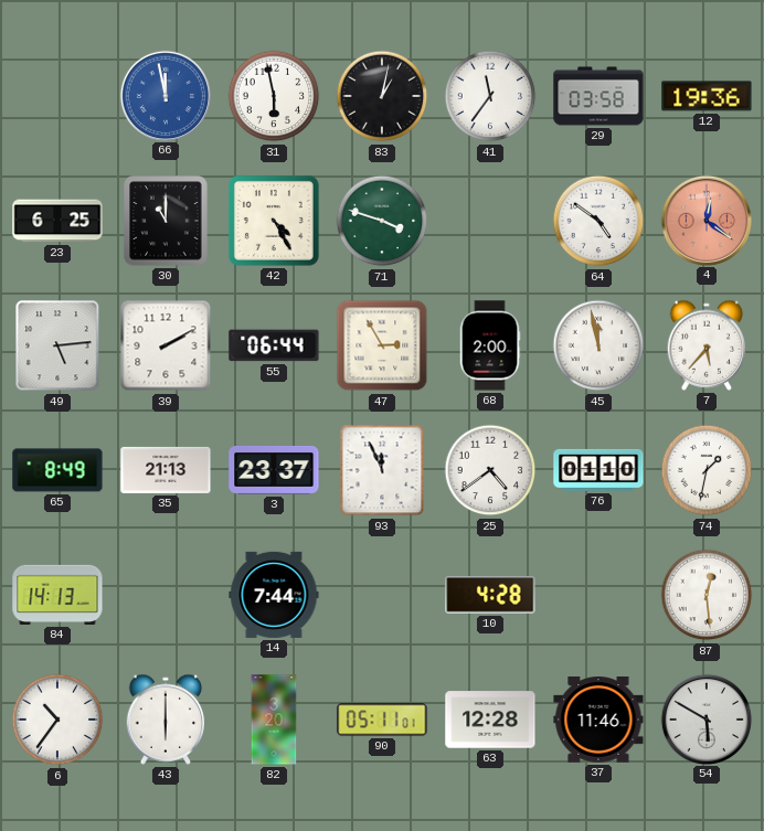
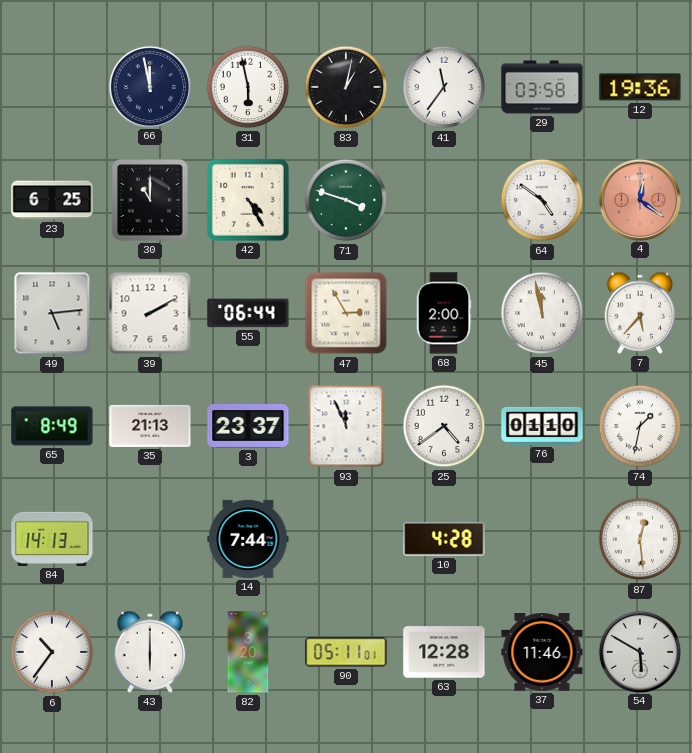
66 dial: blue -> navy (149, 86)
